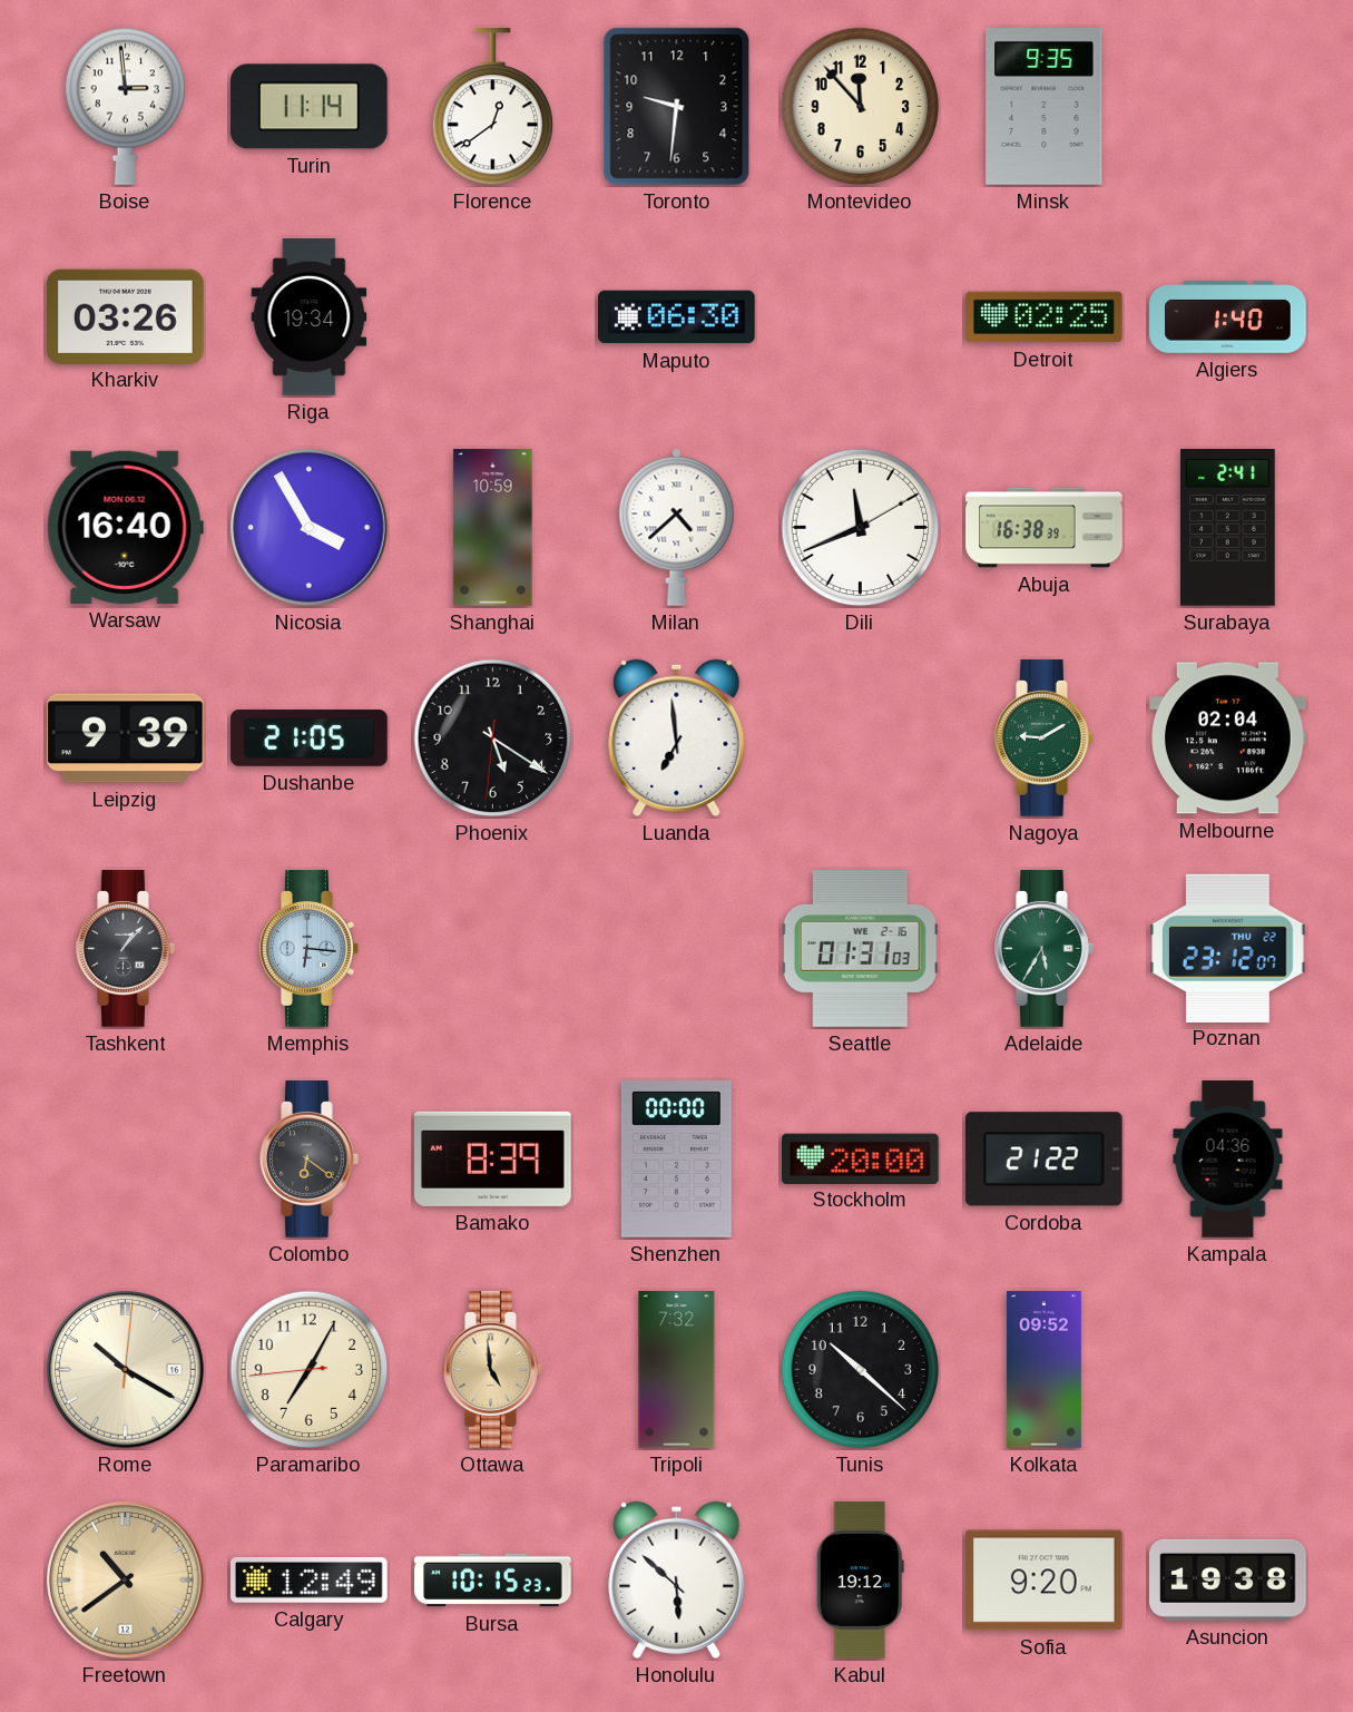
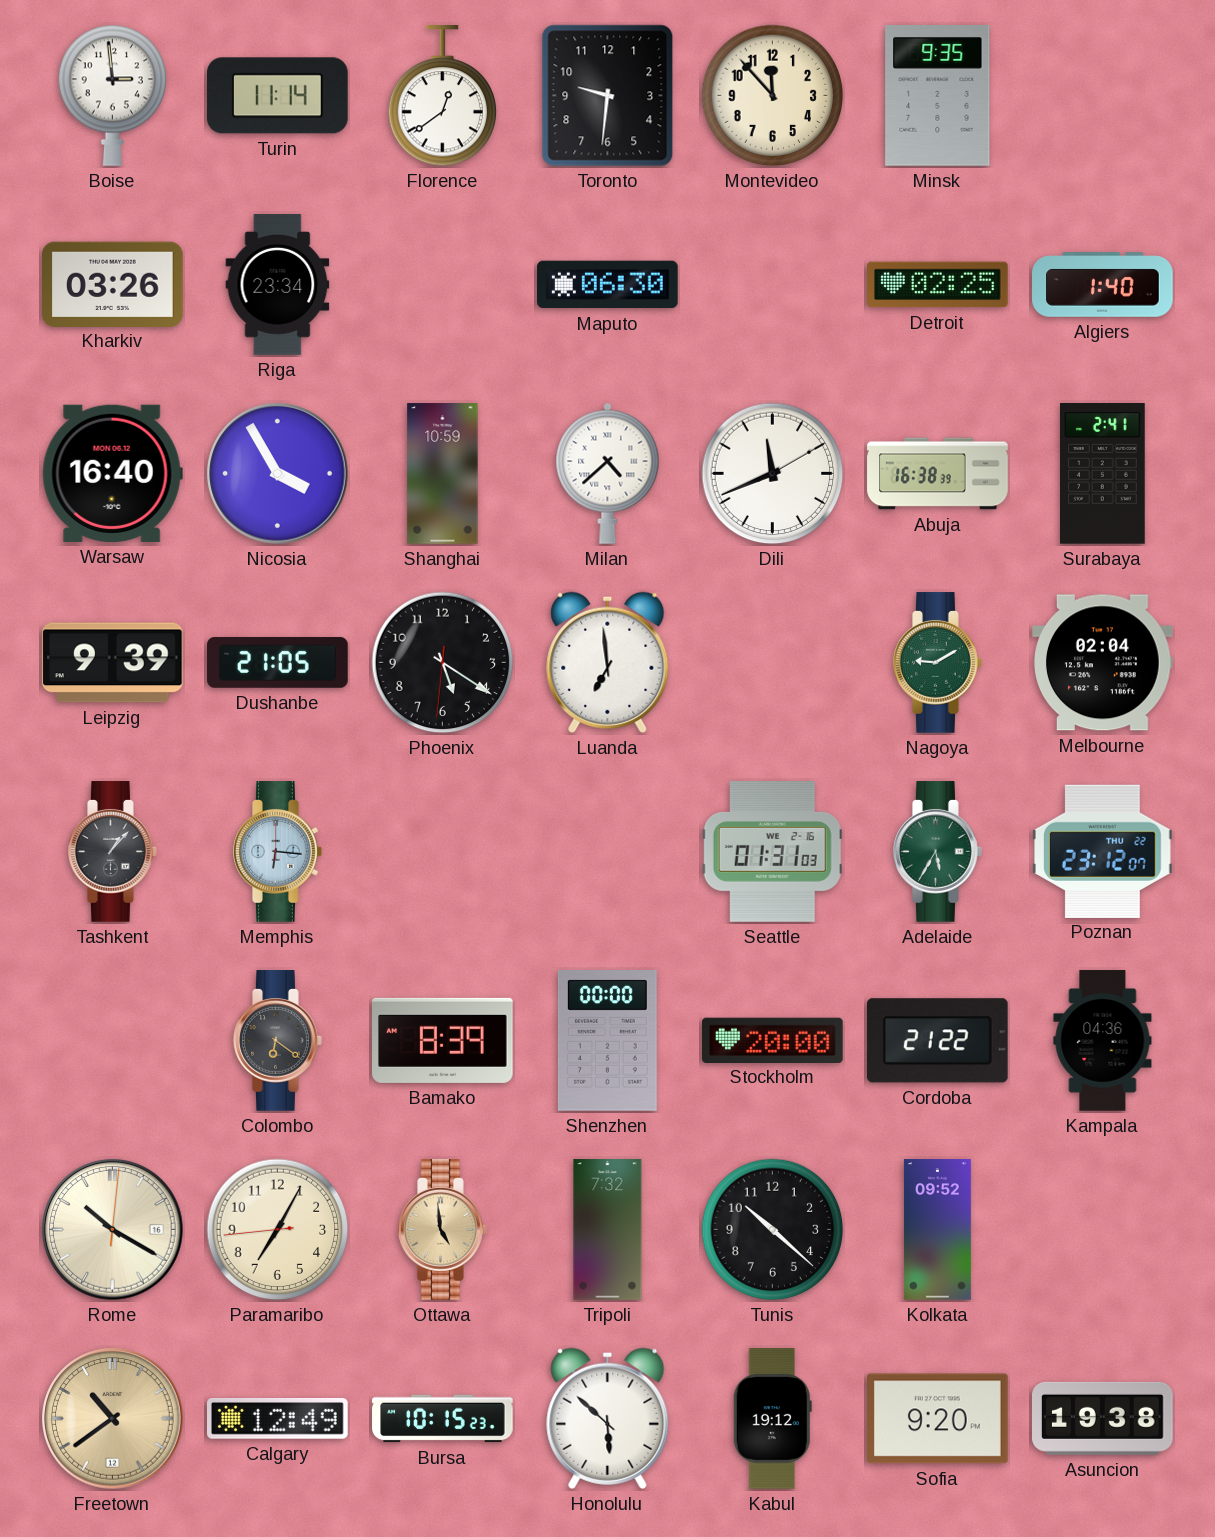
Riga: 19:34 -> 23:34 (278, 285)
